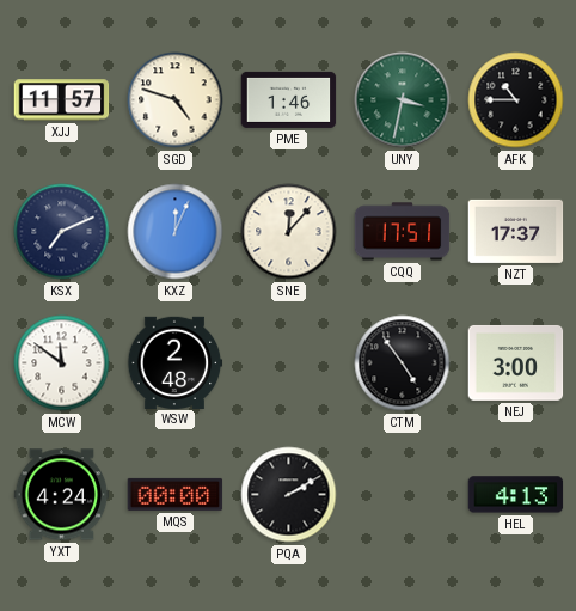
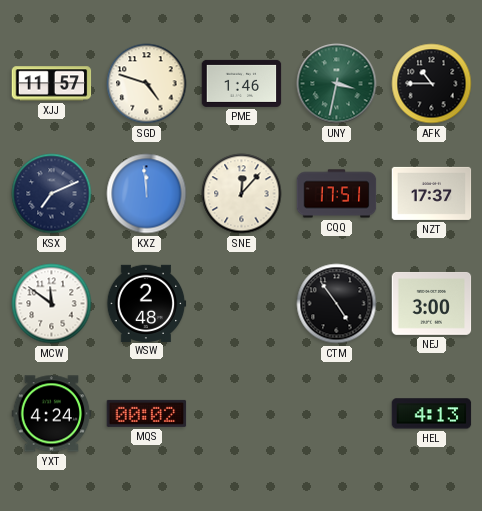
KXZ: 12:04 -> 11:59 (147, 194)
MQS: 00:00 -> 00:02 (147, 413)
PQA: 2:10 -> none (289, 495)
